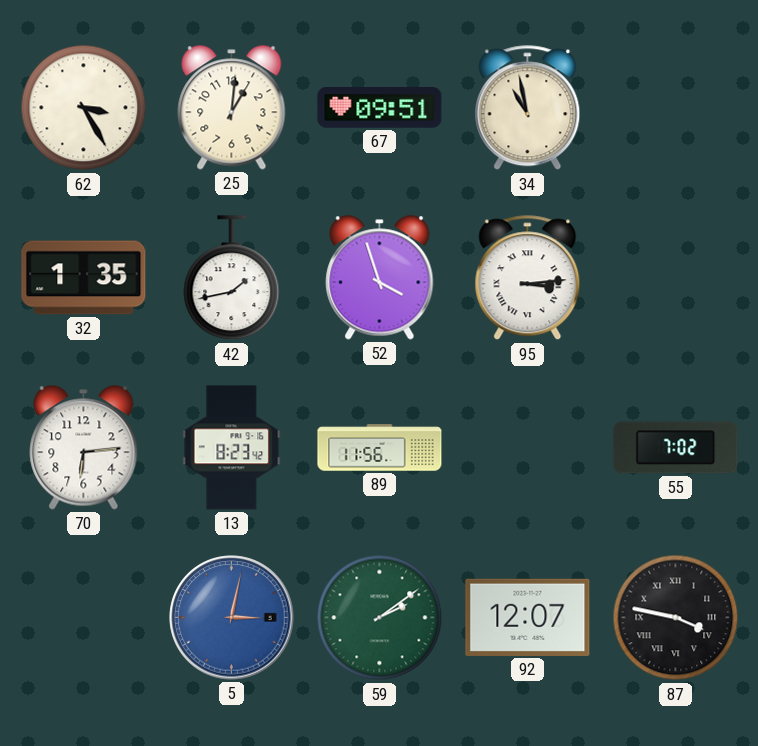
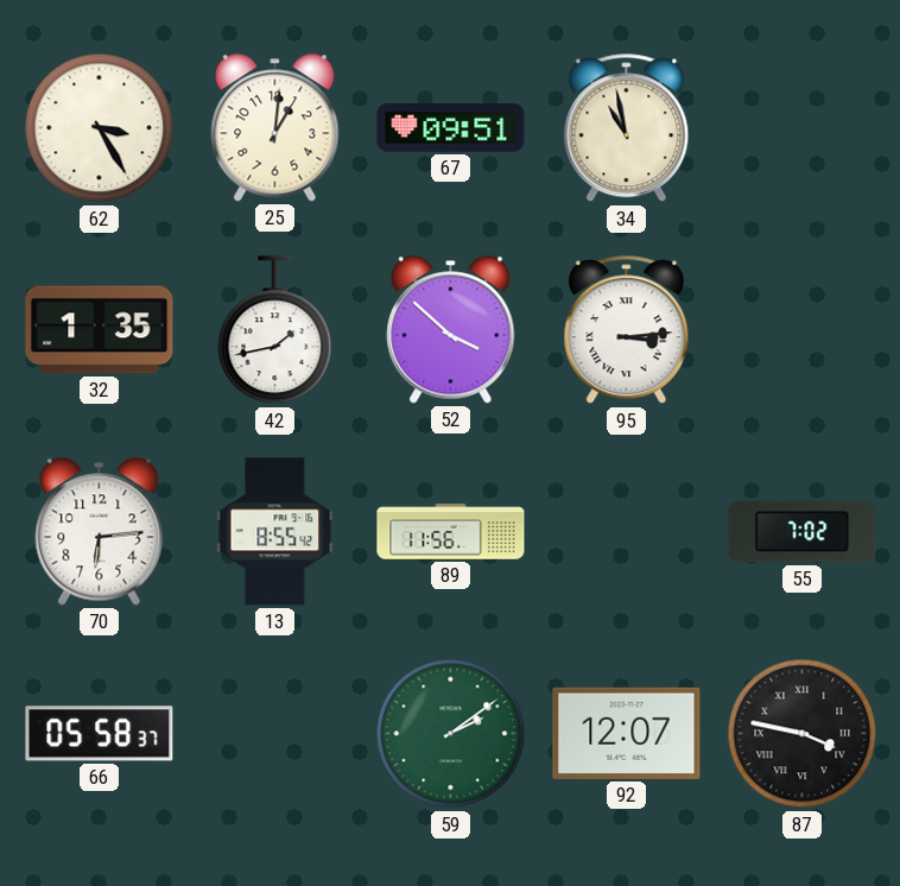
52: 3:57 -> 3:52 (451, 330)
13: 8:23 -> 8:55 (275, 532)
66: none -> 05:58 (100, 734)
5: 3:02 -> none (232, 618)
